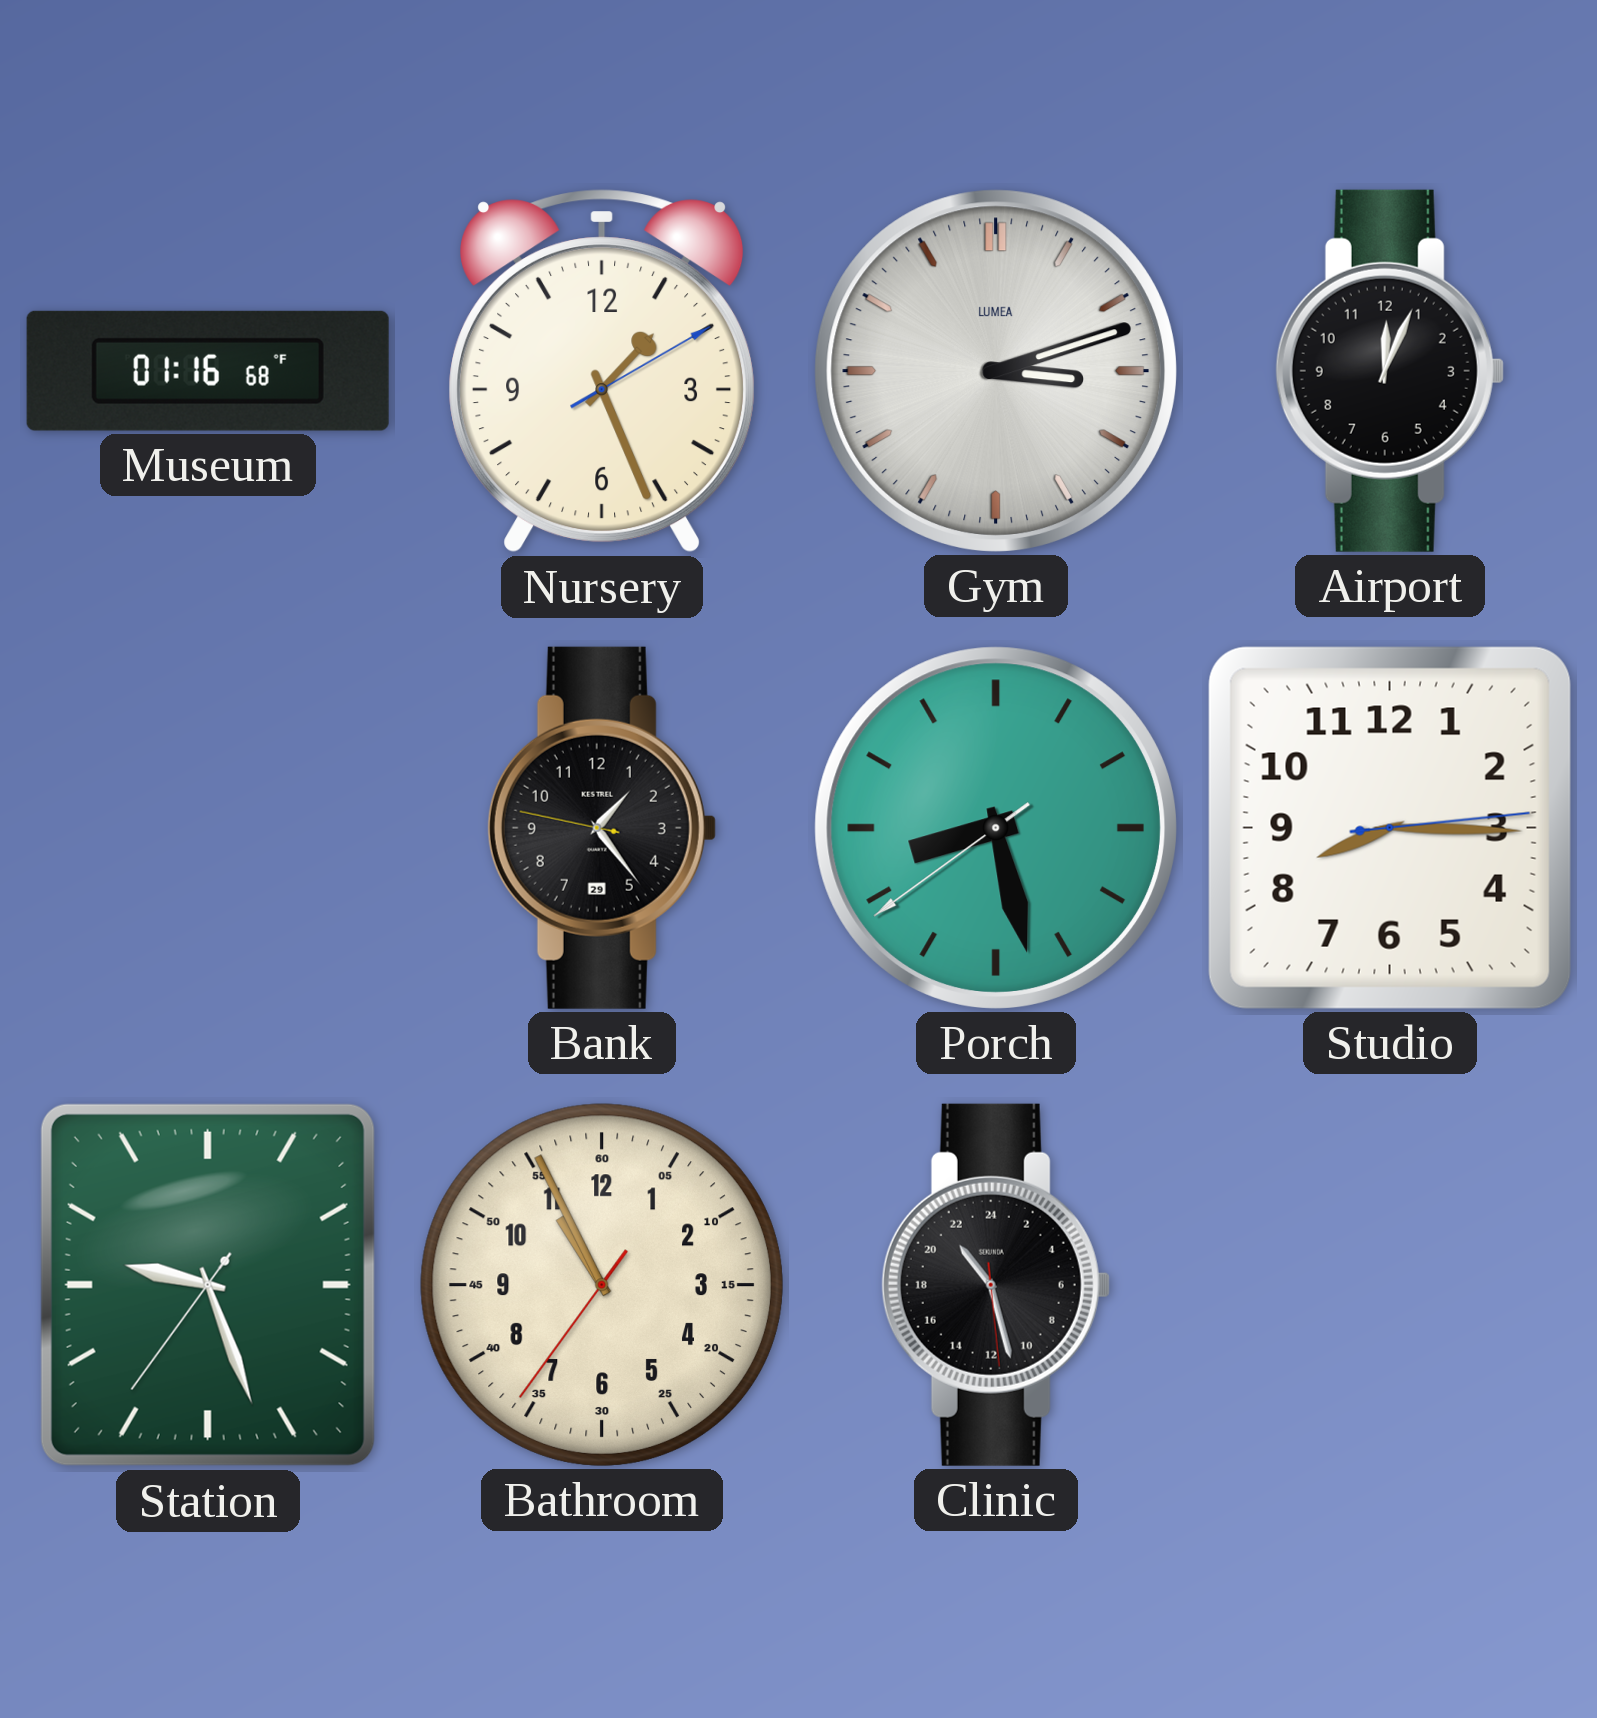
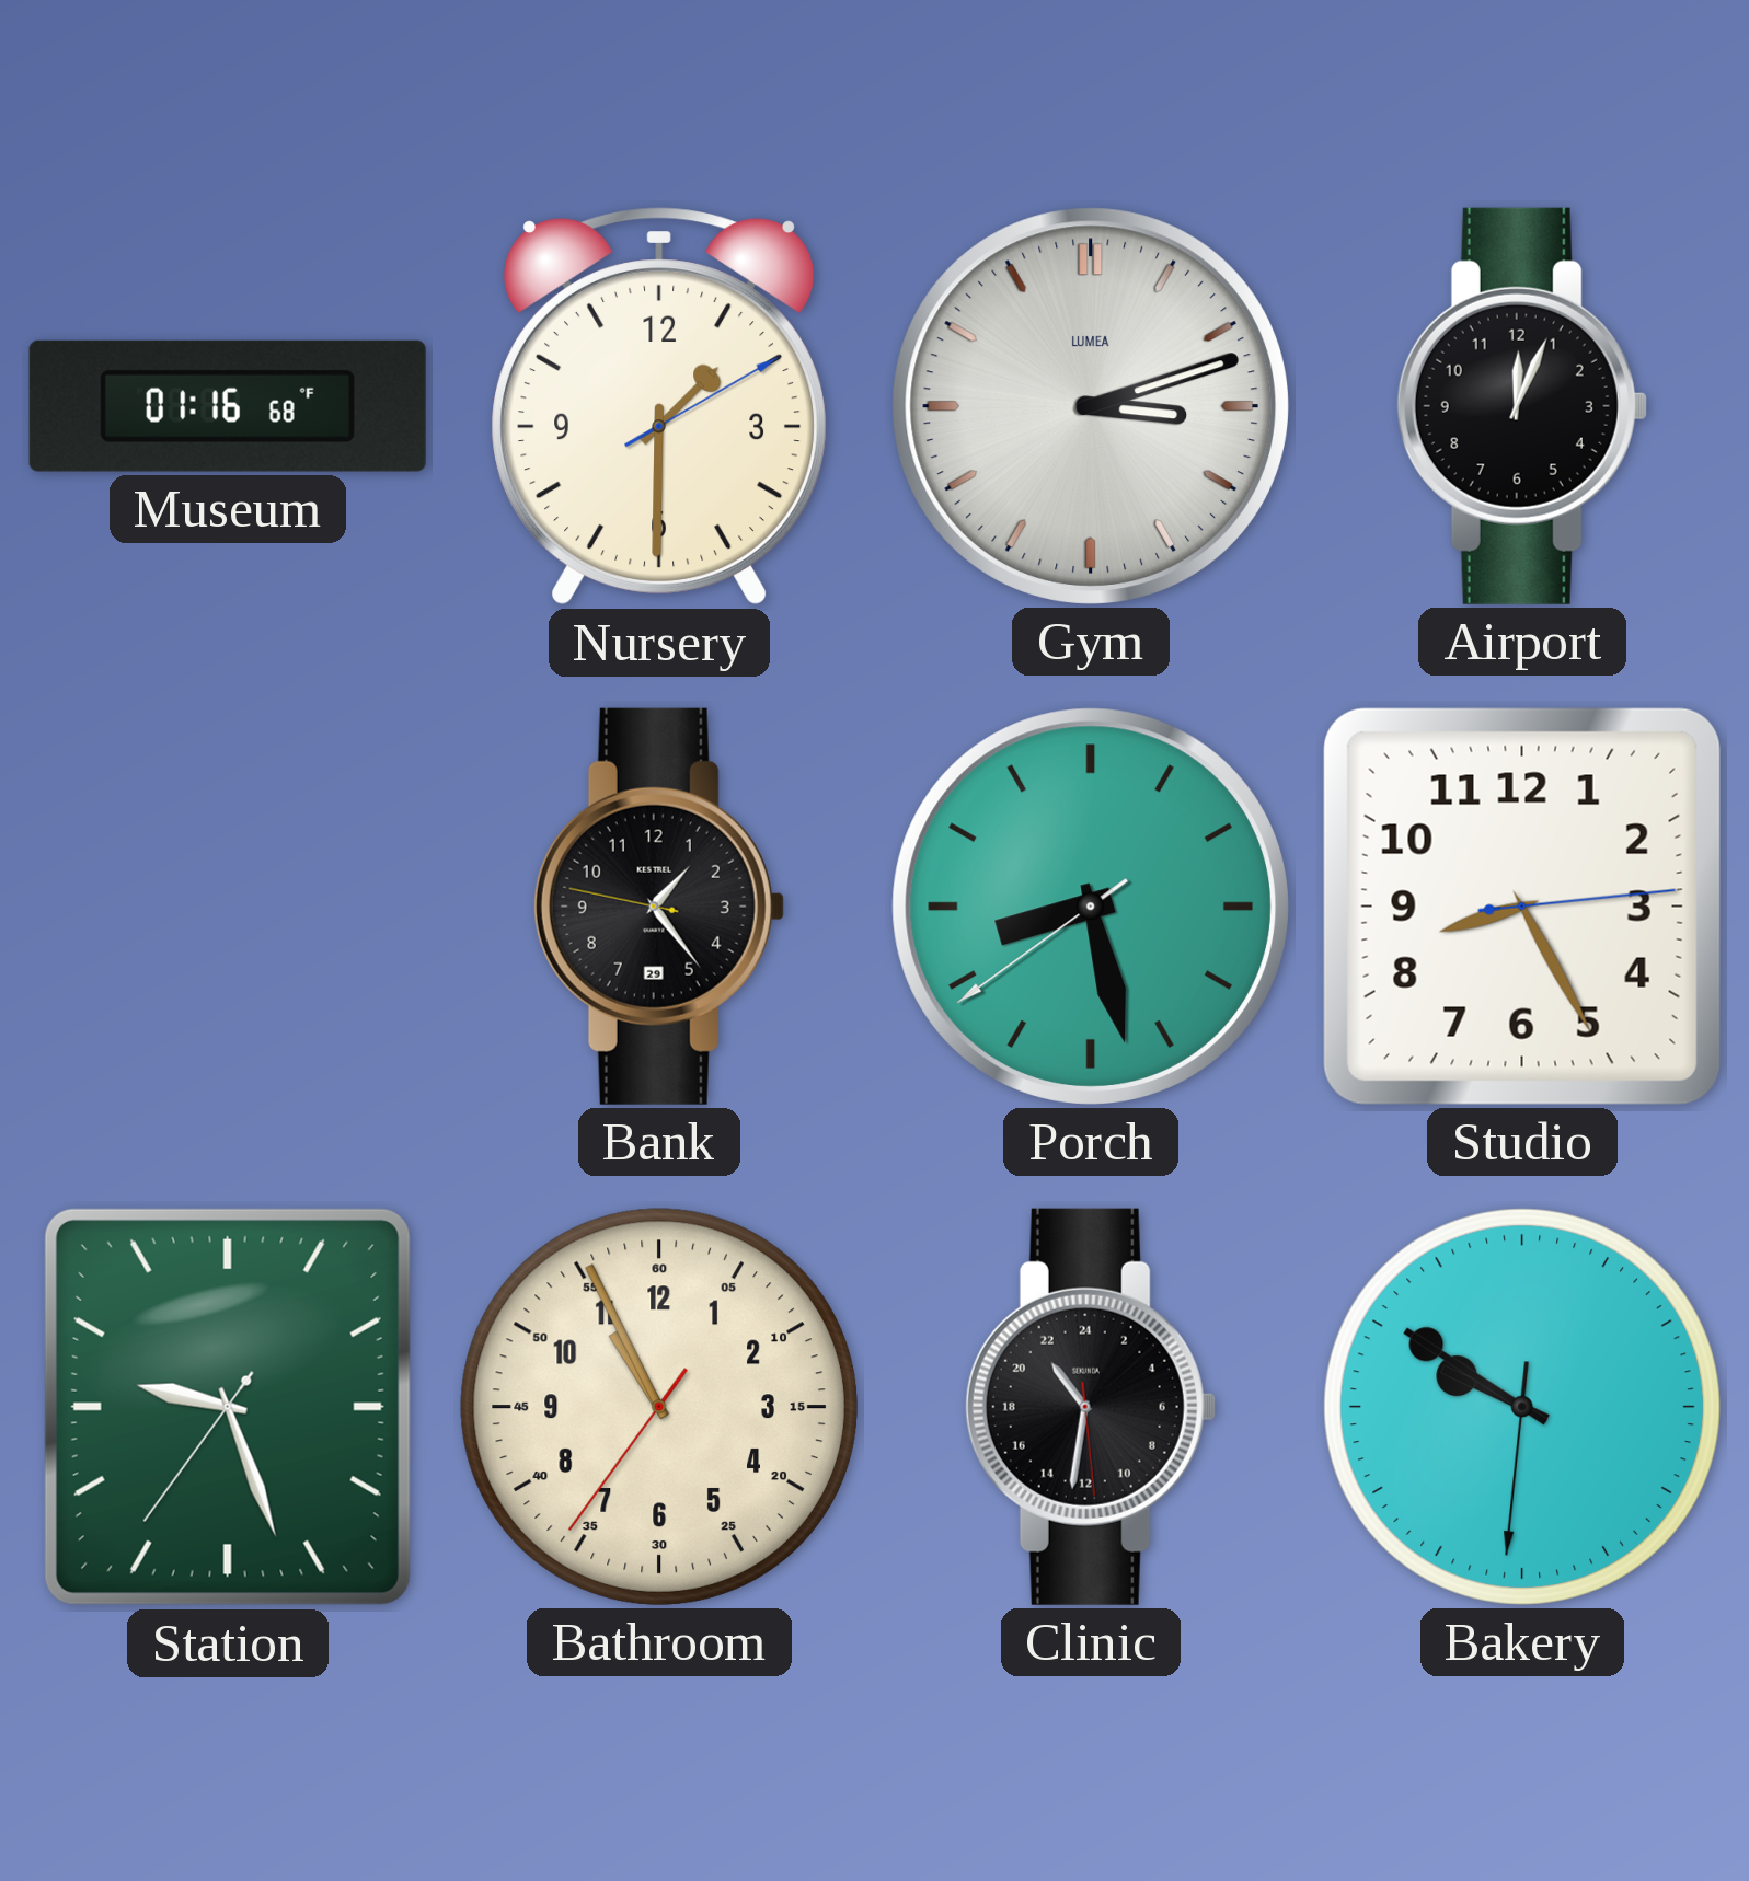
Nursery: 1:26 -> 1:30 (659, 406)
Studio: 8:15 -> 8:25 (1522, 907)
Clinic: 21:27 -> 21:31 (1091, 1407)
Bakery: none -> 9:50 (1522, 1407)
